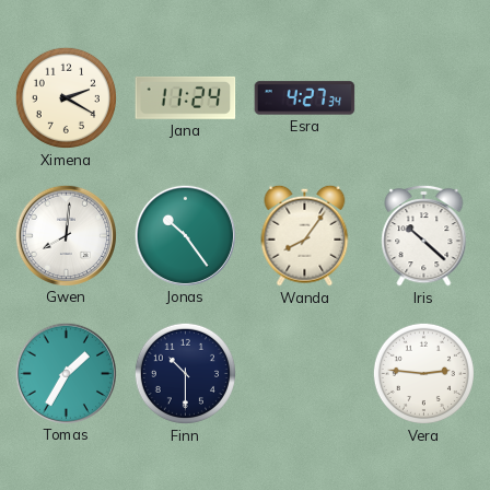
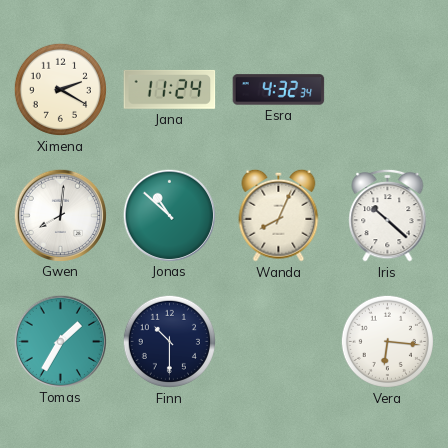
Esra: 4:27 -> 4:32 (279, 90)
Jonas: 10:24 -> 10:52 (169, 215)
Wanda: 8:06 -> 8:04 (279, 215)
Vera: 2:46 -> 6:16 (387, 341)
